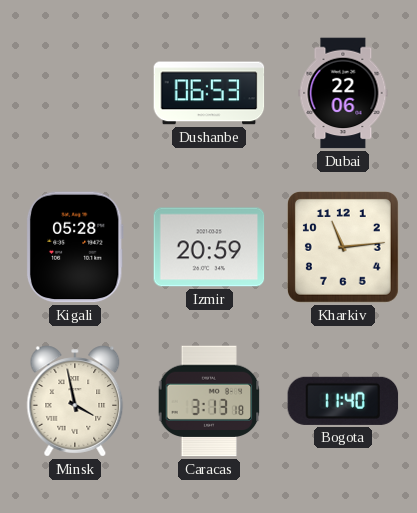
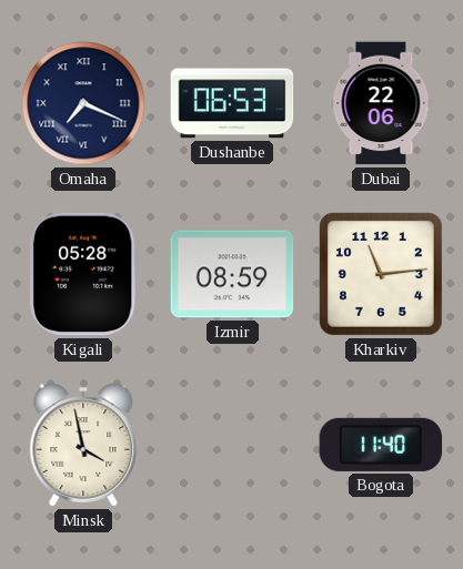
Omaha: none -> 7:19 (83, 103)
Izmir: 20:59 -> 08:59 (232, 274)
Caracas: 3:13 -> none (209, 401)
